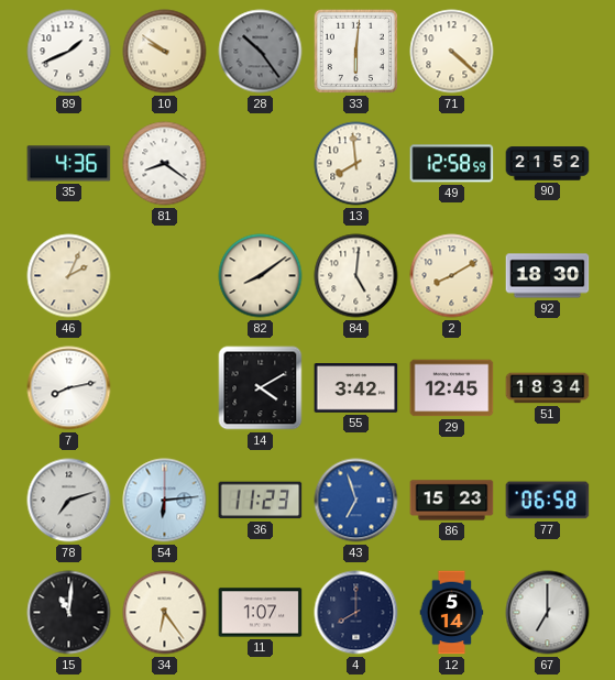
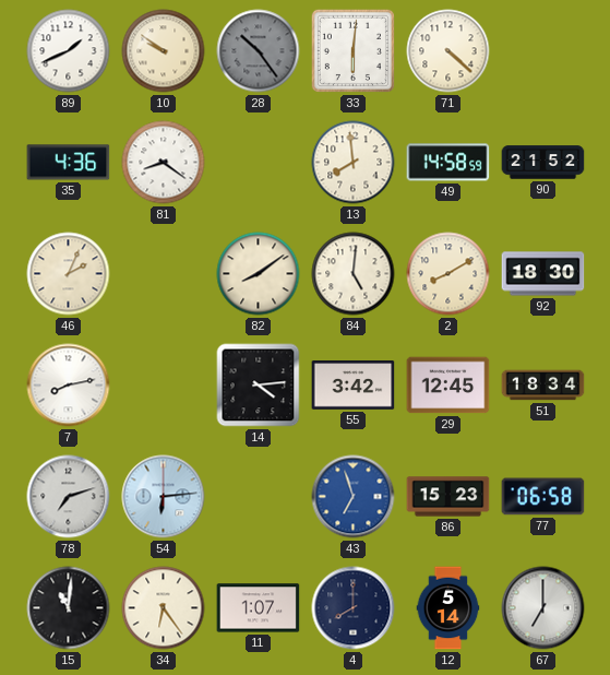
49: 12:58 -> 14:58 (448, 163)
14: 4:10 -> 4:14 (259, 386)
36: 11:23 -> none (261, 501)
